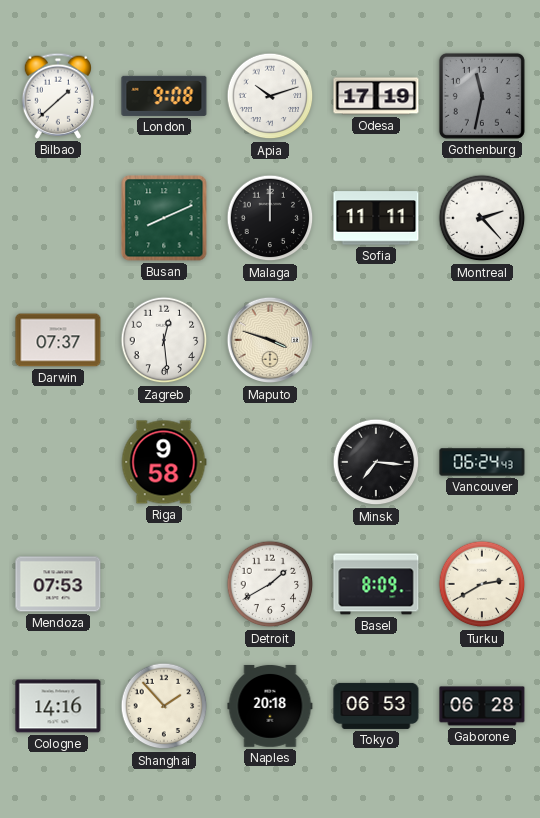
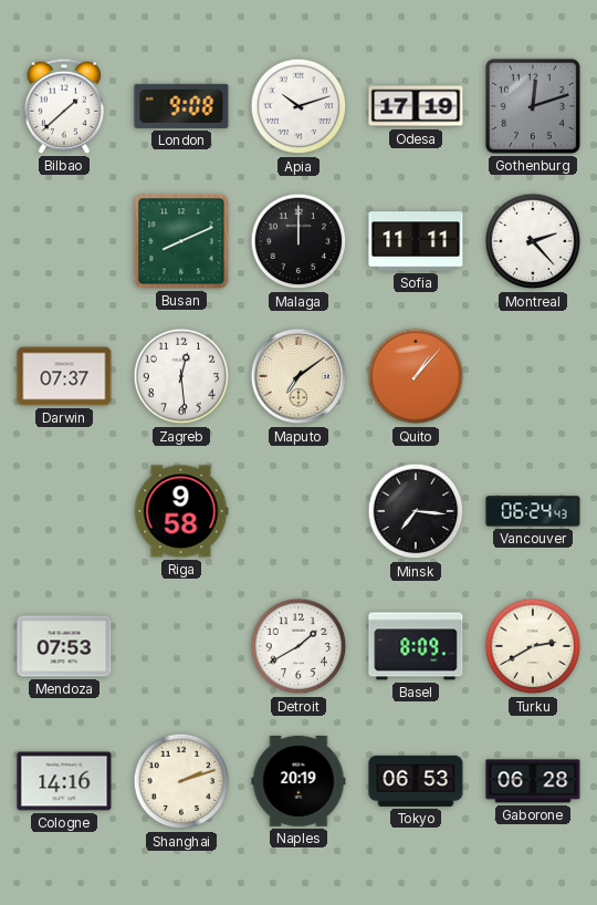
Gothenburg: 11:32 -> 12:12 (533, 106)
Maputo: 3:48 -> 7:09 (298, 376)
Quito: none -> 1:07 (416, 376)
Shanghai: 1:53 -> 2:12 (181, 781)
Naples: 20:18 -> 20:19 (298, 781)
